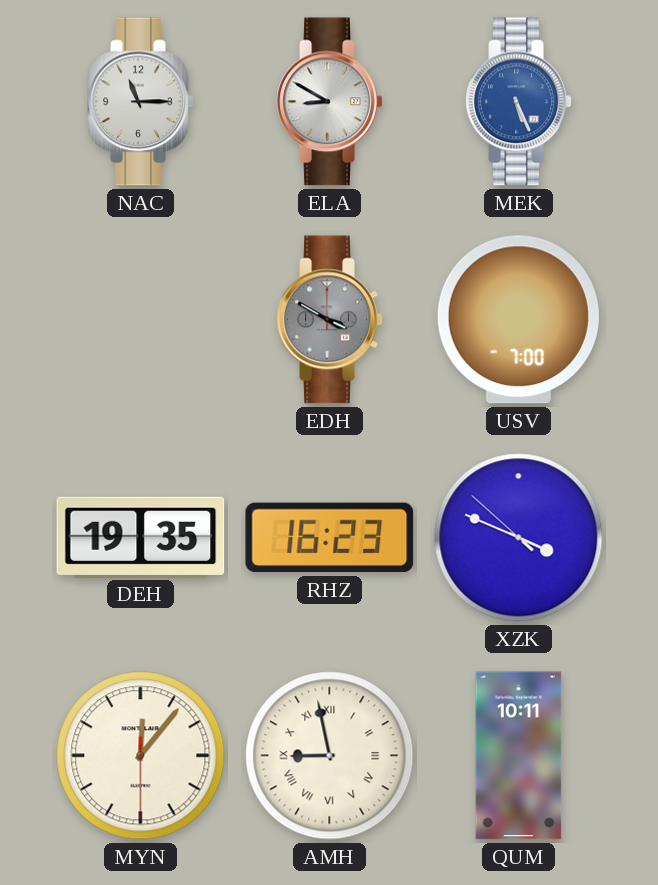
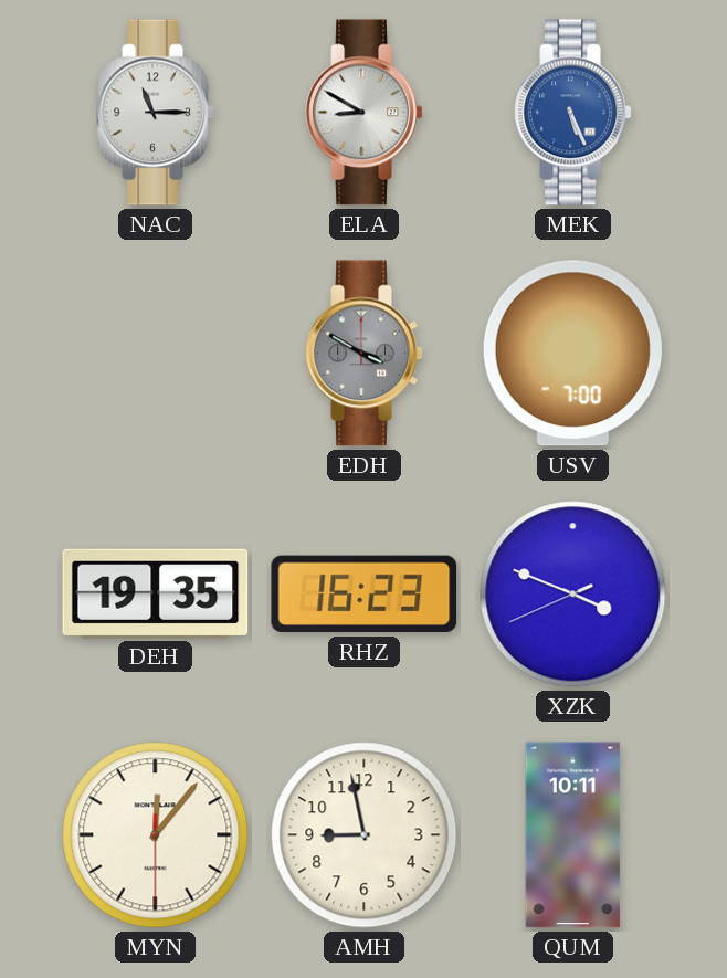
XZK: 3:48:52 -> 3:48:41 (573, 595)
AMH numerals: Roman -> Arabic (365, 835)
